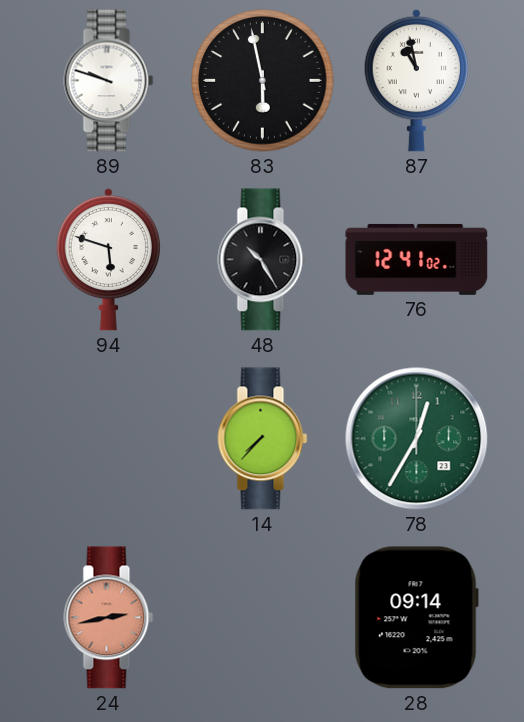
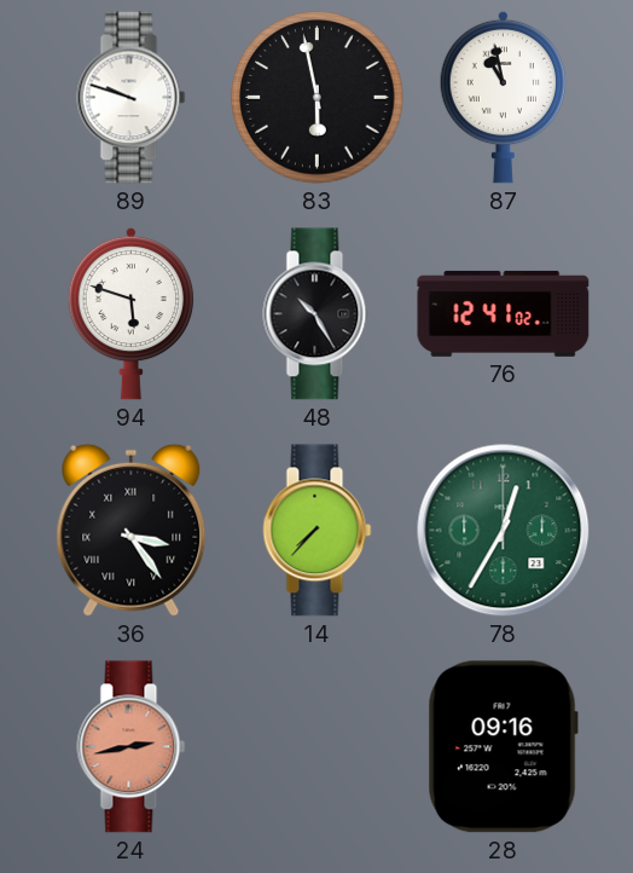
36: none -> 3:24 (132, 530)
28: 09:14 -> 09:16 (503, 747)
